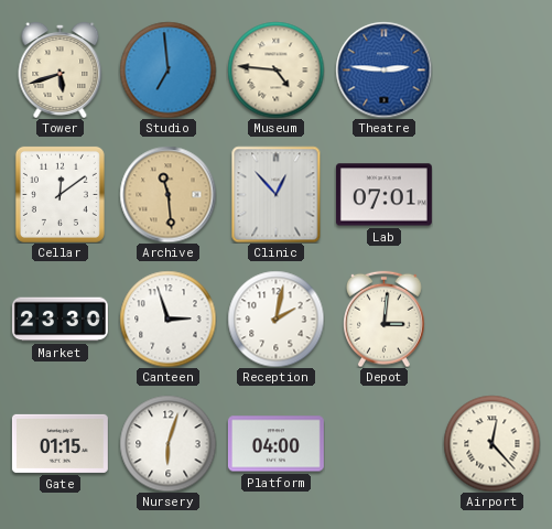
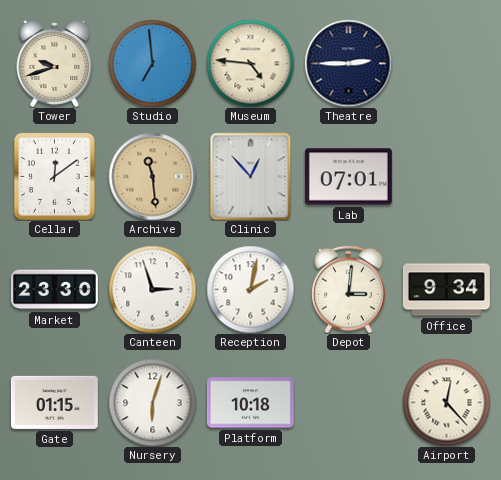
Tower: 5:42 -> 9:42 (55, 64)
Theatre: 2:46 -> 2:45 (348, 63)
Theatre dial: blue -> navy (348, 63)
Office: none -> 9:34 (446, 290)
Platform: 04:00 -> 10:18 (250, 403)
